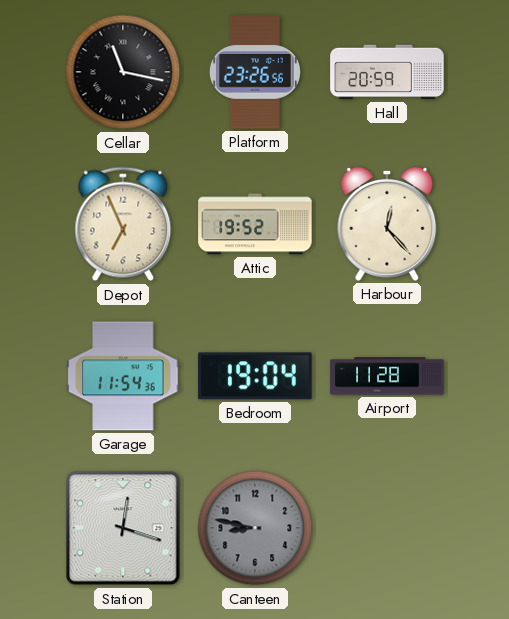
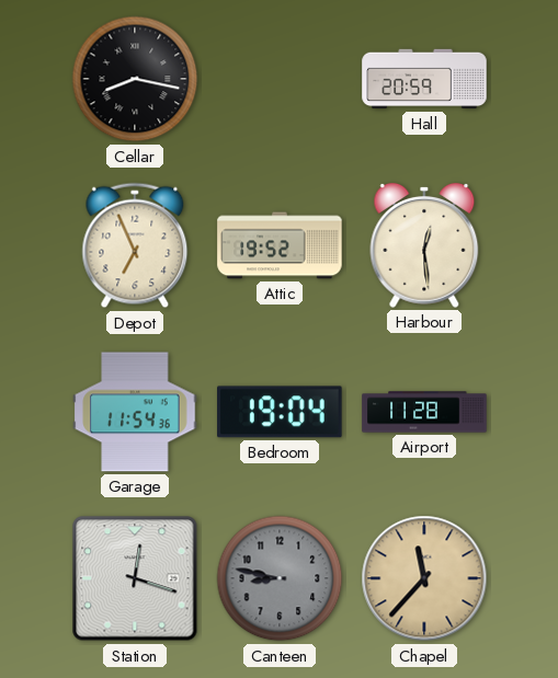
Cellar: 11:17 -> 8:17 (135, 79)
Platform: 23:26 -> none (255, 72)
Harbour: 12:23 -> 12:29 (424, 245)
Chapel: none -> 11:37 (424, 578)
